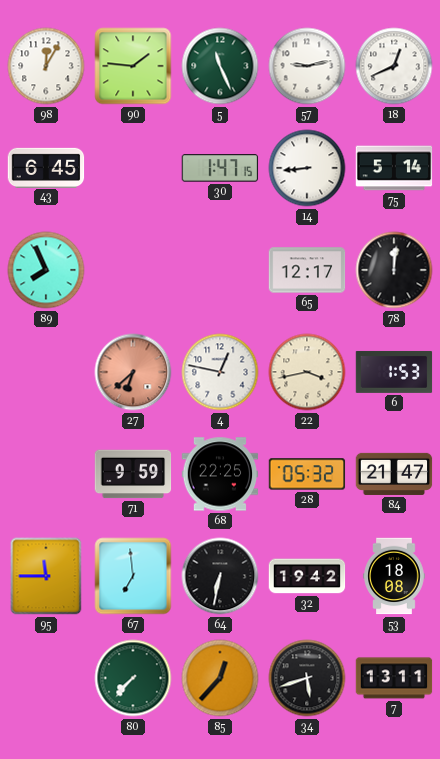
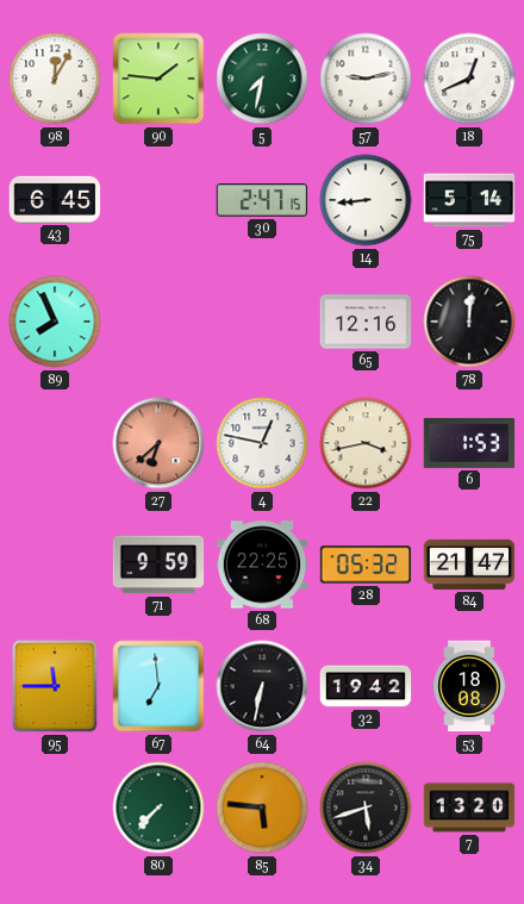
5: 11:26 -> 7:32 (262, 79)
30: 1:47 -> 2:47 (262, 200)
65: 12:17 -> 12:16 (366, 322)
85: 12:37 -> 5:46 (262, 808)
7: 13:11 -> 13:20 (469, 808)
